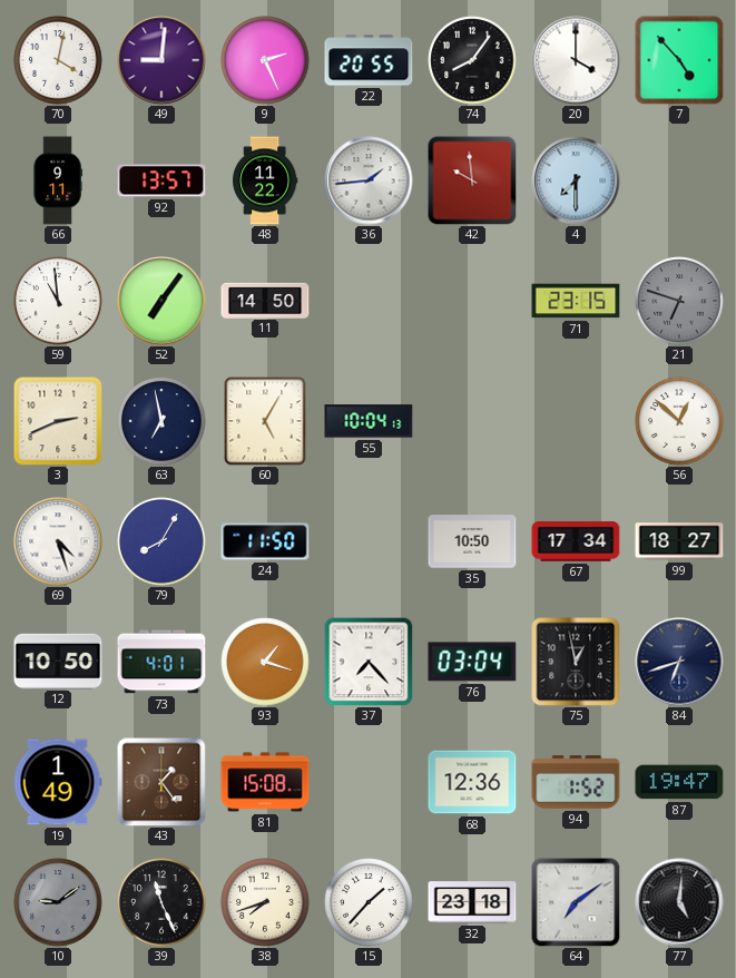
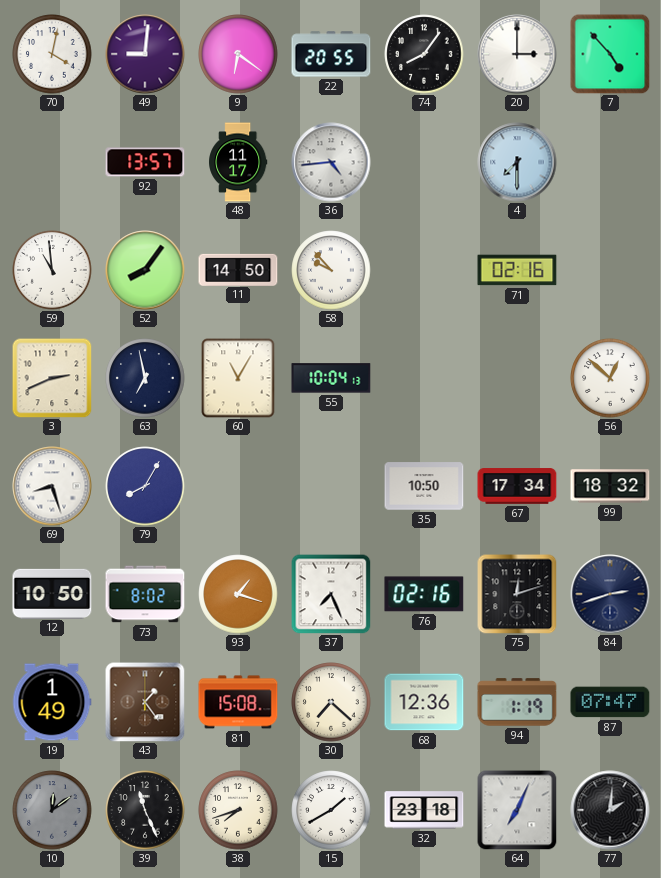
9: 2:26 -> 6:21 (238, 54)
20: 4:00 -> 3:00 (517, 54)
66: 9:11 -> none (57, 180)
48: 11:22 -> 11:17 (239, 162)
36: 1:44 -> 4:44 (331, 162)
42: 9:59 -> none (472, 180)
52: 7:06 -> 8:06 (145, 270)
58: none -> 9:53 (331, 270)
71: 23:15 -> 02:16 (517, 270)
21: 6:48 -> none (679, 301)
60: 5:05 -> 11:05 (238, 378)
69: 4:27 -> 8:27 (52, 486)
24: 11:50 -> none (265, 541)
99: 18:27 -> 18:32 (610, 486)
73: 4:01 -> 8:02 (145, 594)
37: 7:23 -> 7:26 (331, 594)
76: 03:04 -> 02:16 (424, 594)
75: 12:58 -> 12:12 (517, 594)
84: 6:42 -> 2:42 (610, 594)
30: none -> 7:22 (331, 702)
94: 1:52 -> 1:19 (517, 702)
87: 19:47 -> 07:47 (610, 702)
10: 9:09 -> 12:09 (52, 810)
15: 1:37 -> 1:40 (331, 810)
64: 7:09 -> 7:04 (517, 810)
77: 5:01 -> 2:01 (610, 810)
